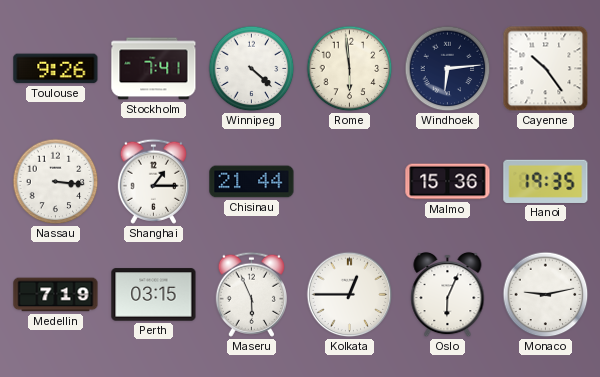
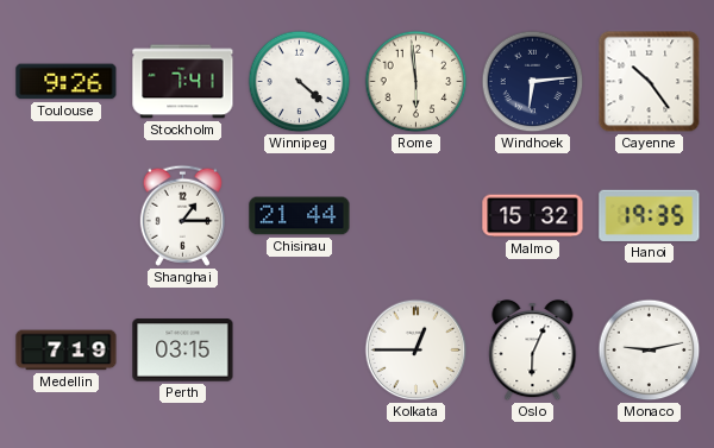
Nassau: 3:16 -> none (56, 182)
Malmo: 15:36 -> 15:32 (533, 216)
Maseru: 5:56 -> none (251, 294)
